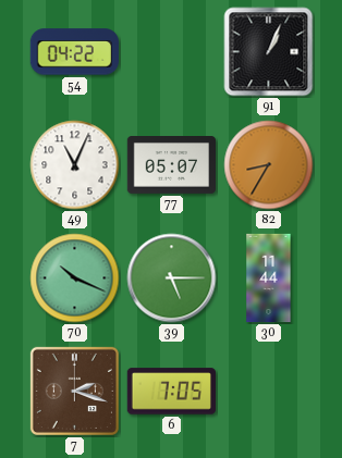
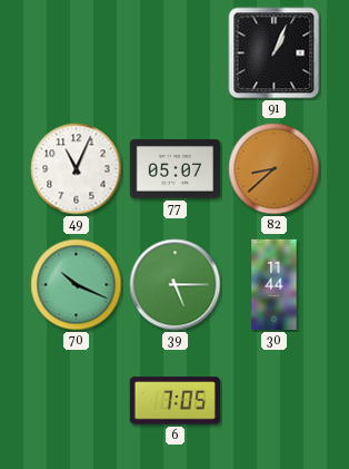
54: 04:22 -> none (74, 52)
82: 8:35 -> 8:38 (275, 169)
7: 2:18 -> none (74, 391)
